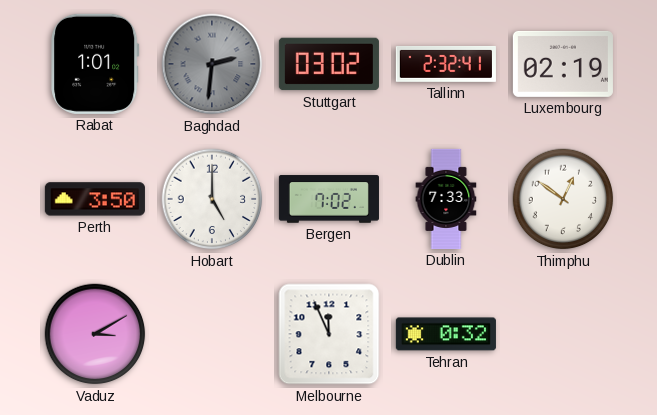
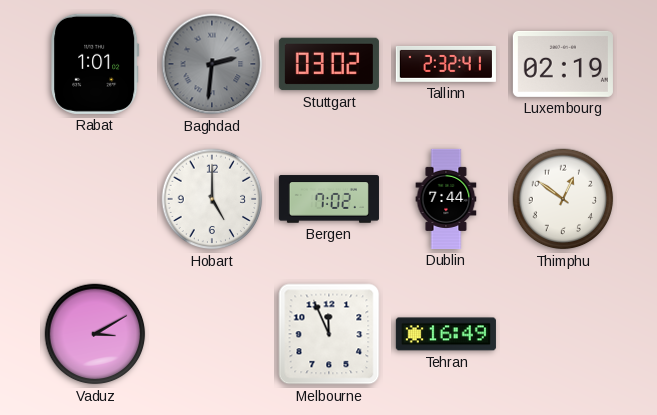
Perth: 3:50 -> none (95, 199)
Dublin: 7:33 -> 7:44 (446, 199)
Tehran: 0:32 -> 16:49 (446, 334)
